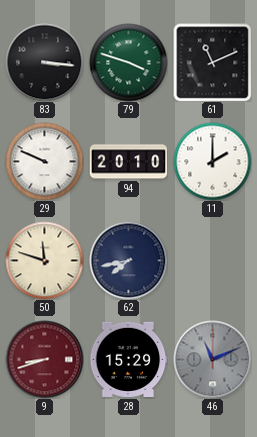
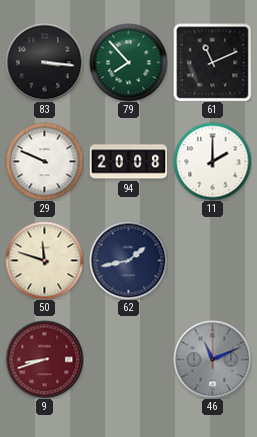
79: 3:48 -> 7:53 (128, 62)
94: 20:10 -> 20:08 (128, 162)
62: 7:43 -> 1:43 (128, 260)
28: 15:29 -> none (128, 359)
